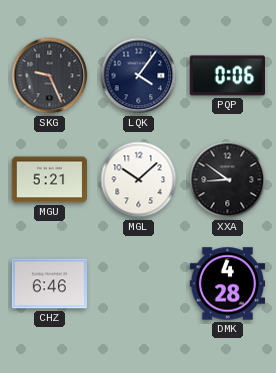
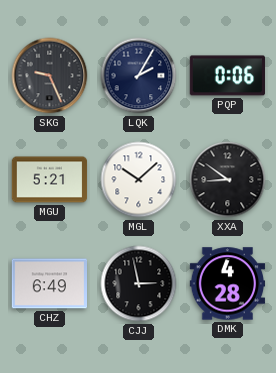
LQK: 4:06 -> 2:05 (139, 76)
CHZ: 6:46 -> 6:49 (50, 284)
CJJ: none -> 2:58 (139, 284)
